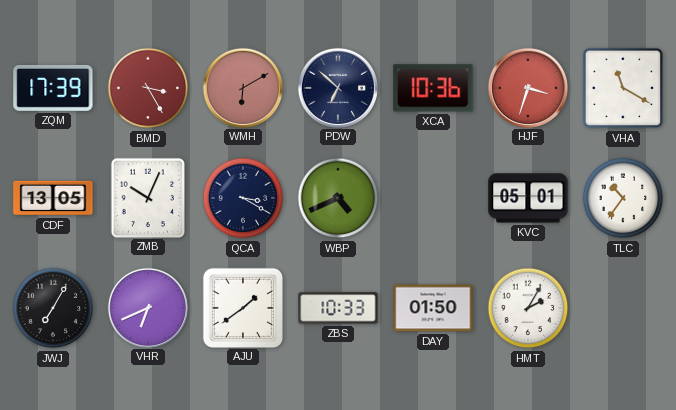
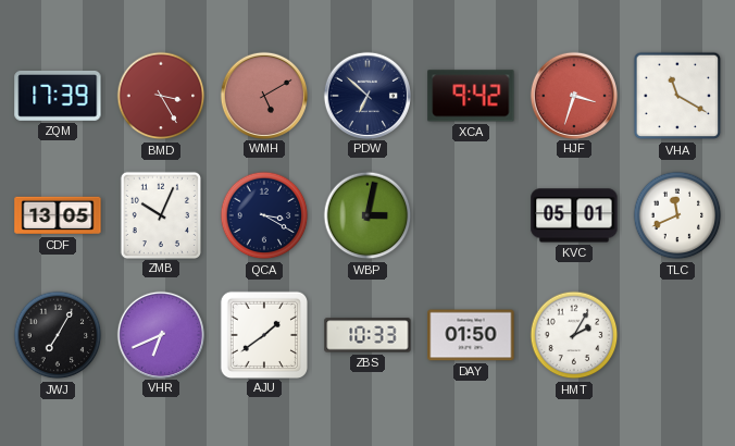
WMH: 6:10 -> 5:10 (263, 95)
XCA: 10:36 -> 9:42 (471, 96)
WBP: 4:41 -> 3:02 (367, 215)
TLC: 10:36 -> 11:41 (677, 215)
